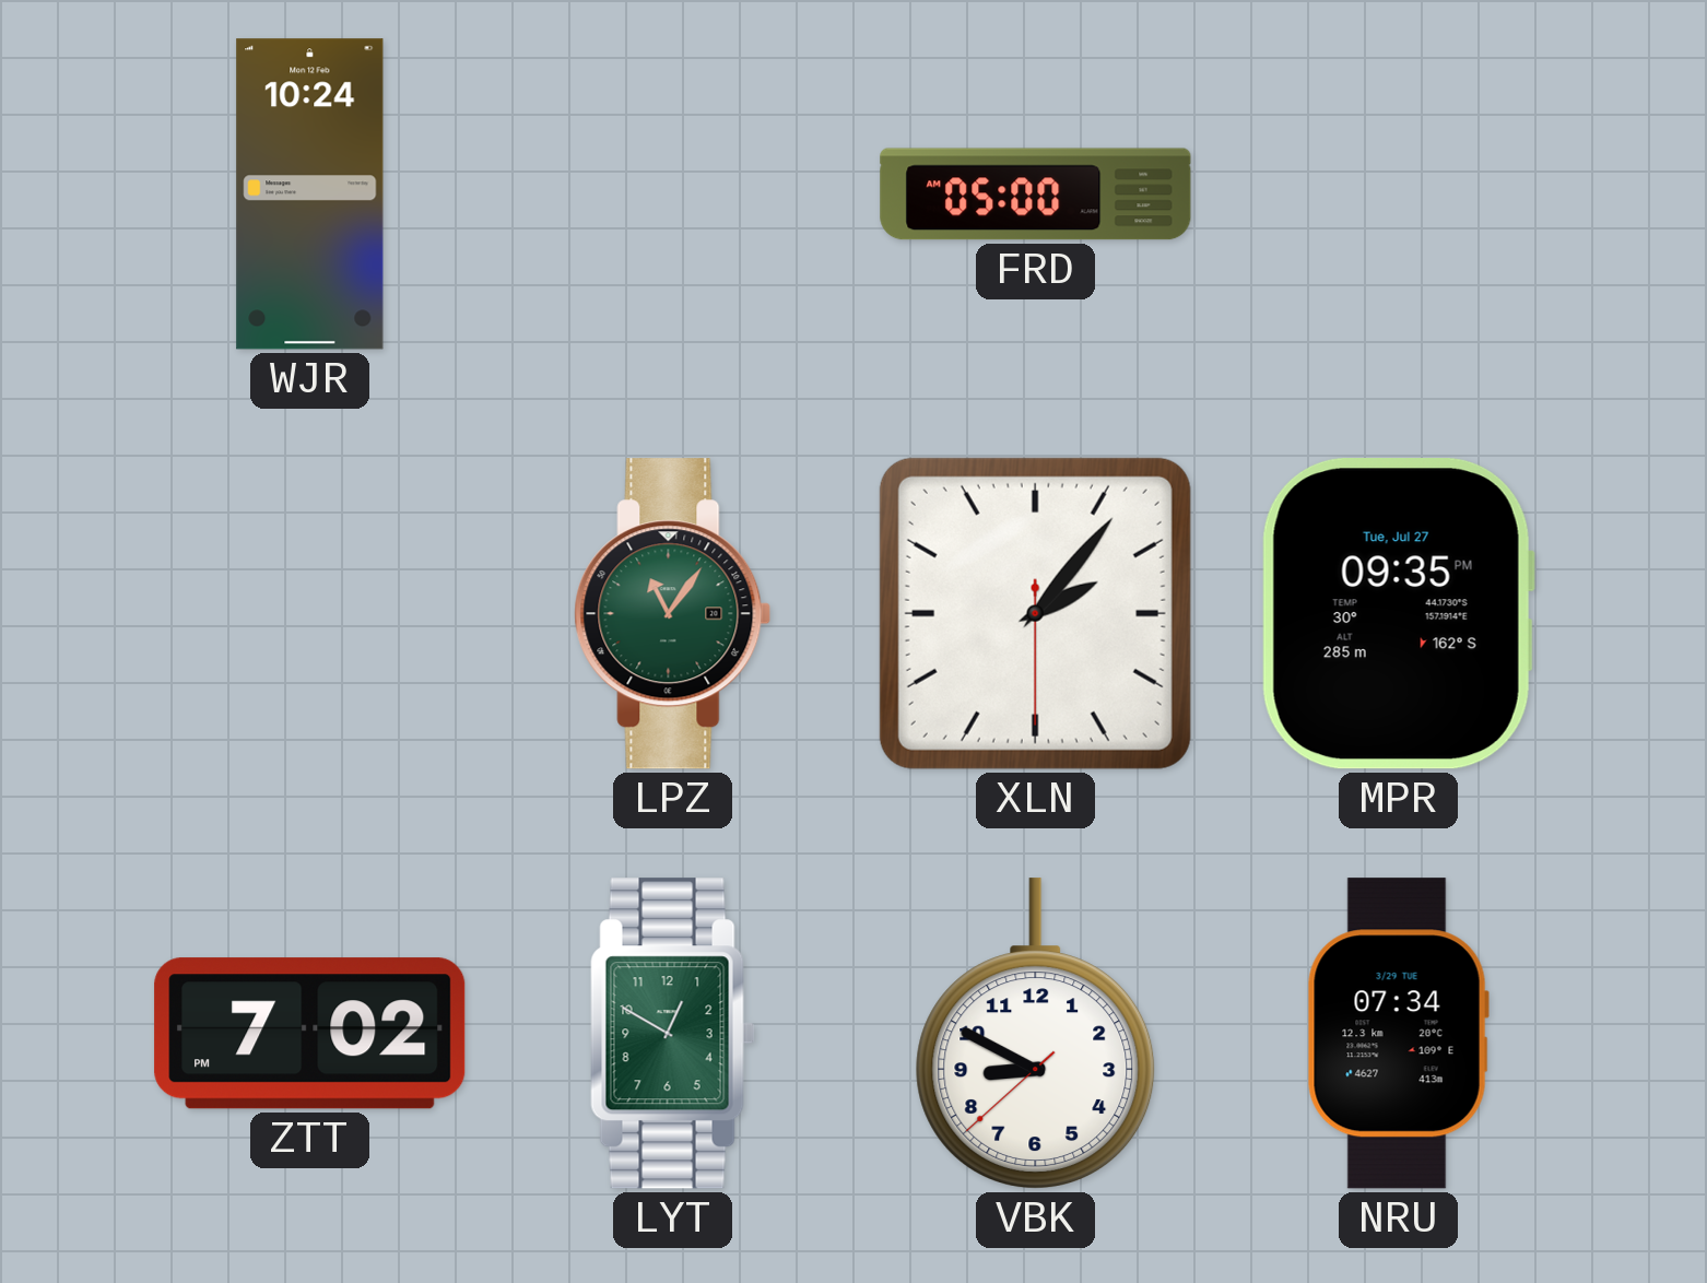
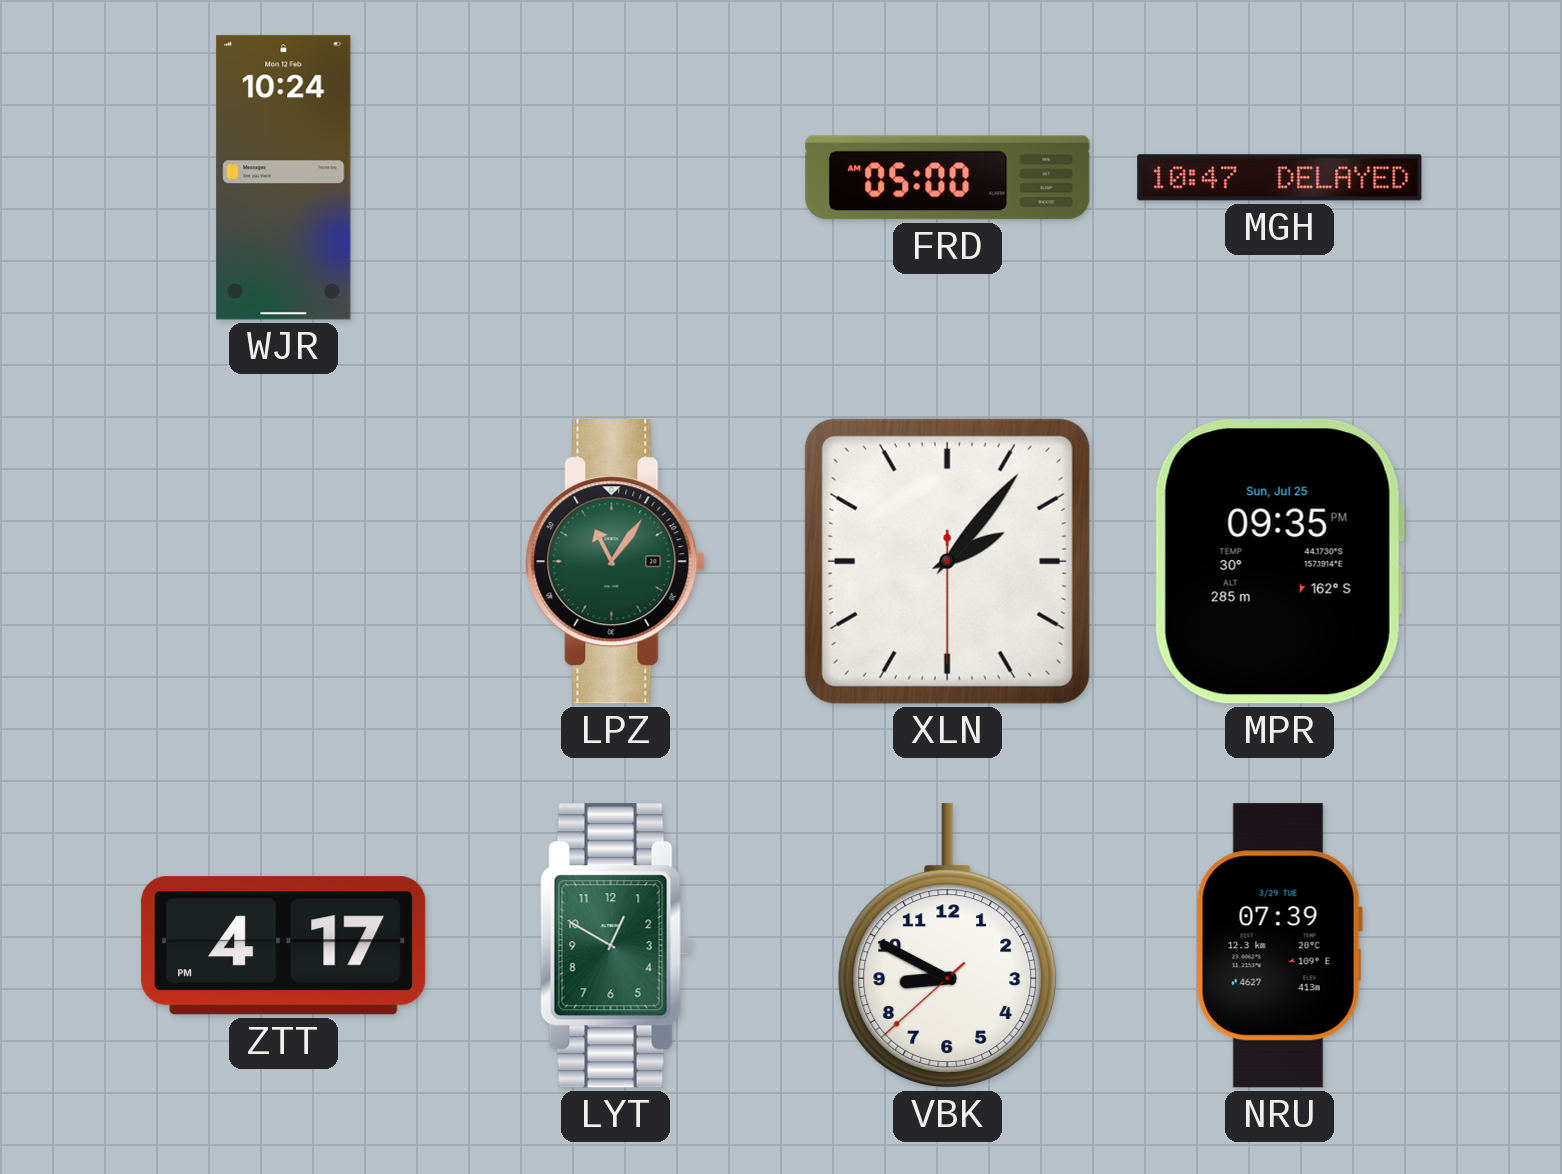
MGH: none -> 10:47 (1280, 178)
MPR date: Tue, Jul 27 -> Sun, Jul 25 (1279, 562)
ZTT: 7:02 -> 4:17 (284, 946)
NRU: 07:34 -> 07:39 (1279, 946)
